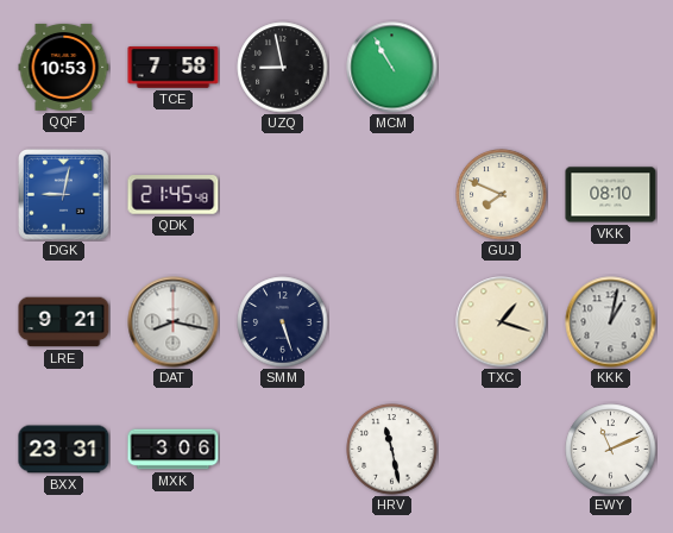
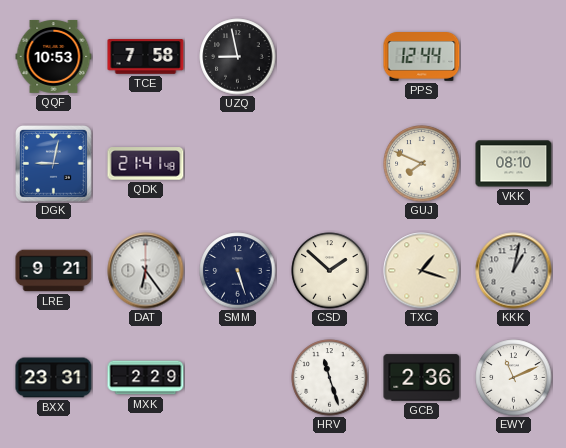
MCM: 10:55 -> none (392, 68)
PPS: none -> 12:44 (422, 57)
QDK: 21:45 -> 21:41 (146, 164)
DAT: 8:17 -> 6:24 (146, 271)
CSD: none -> 1:52 (330, 271)
MXK: 3:06 -> 2:29 (146, 378)
HRV: 11:28 -> 11:27 (330, 378)
GCB: none -> 2:36 (422, 378)
